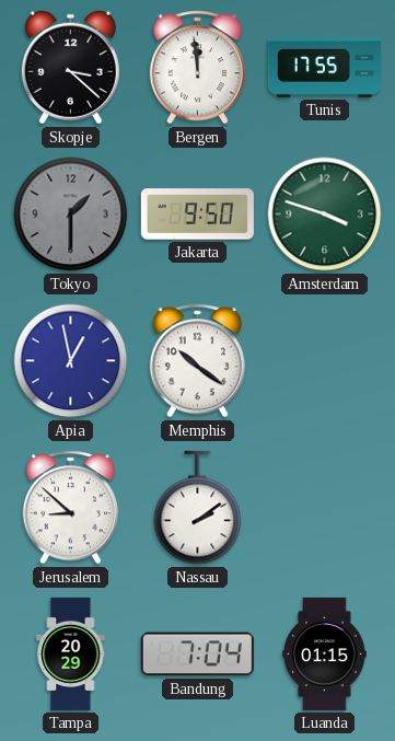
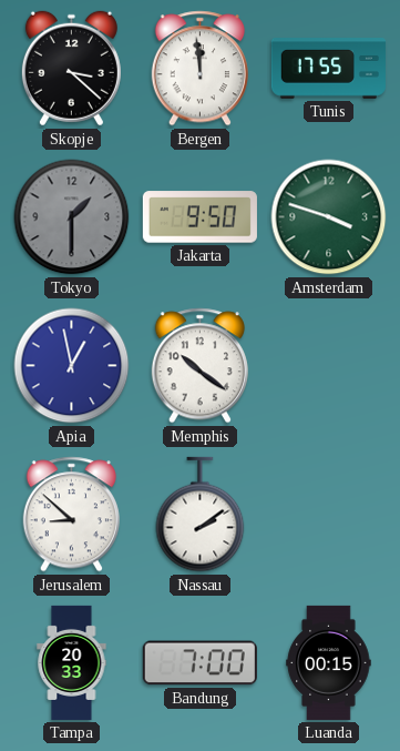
Tampa: 20:29 -> 20:33 (72, 662)
Bandung: 7:04 -> 7:00 (199, 663)
Luanda: 01:15 -> 00:15 (329, 662)
